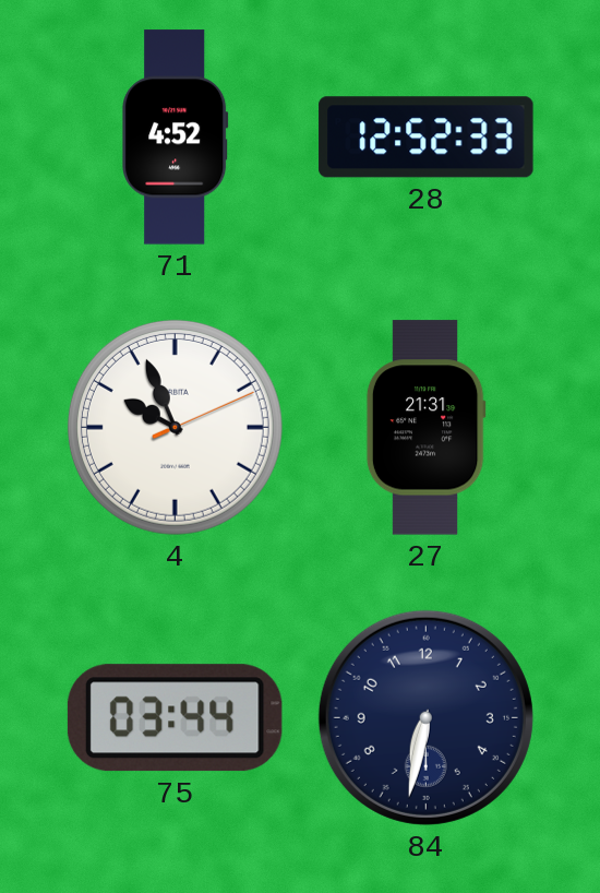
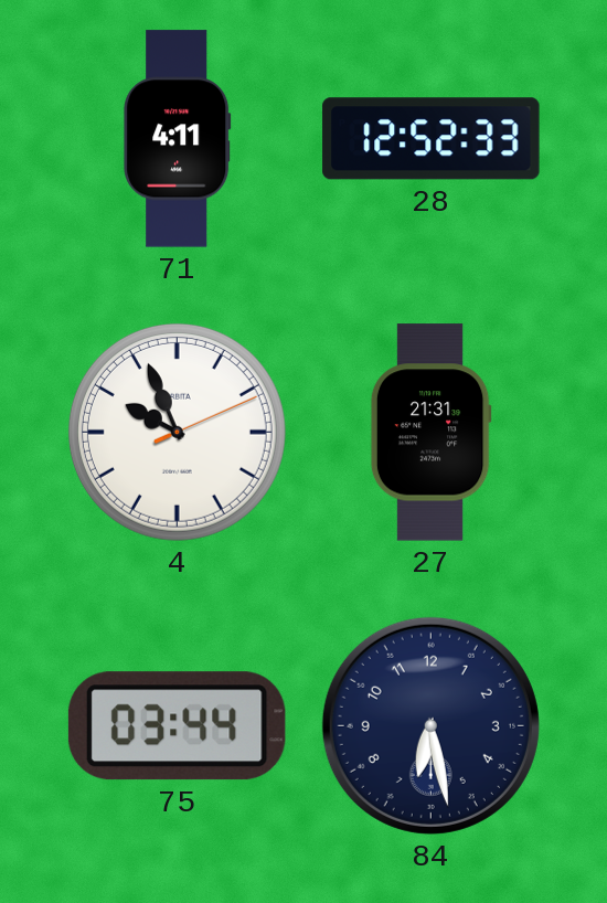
71: 4:52 -> 4:11 (178, 139)
84: 6:32 -> 6:28 (430, 725)
